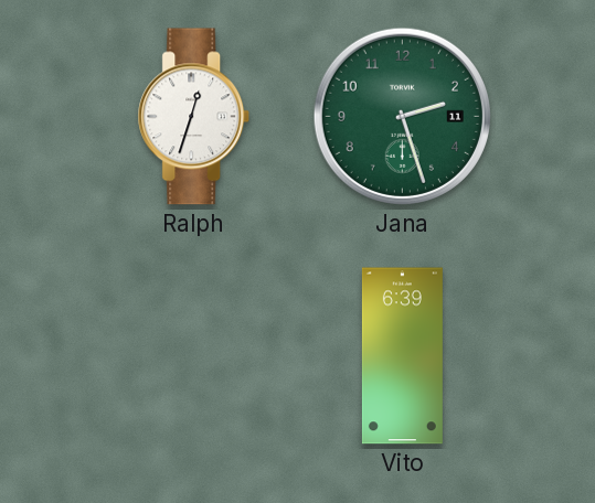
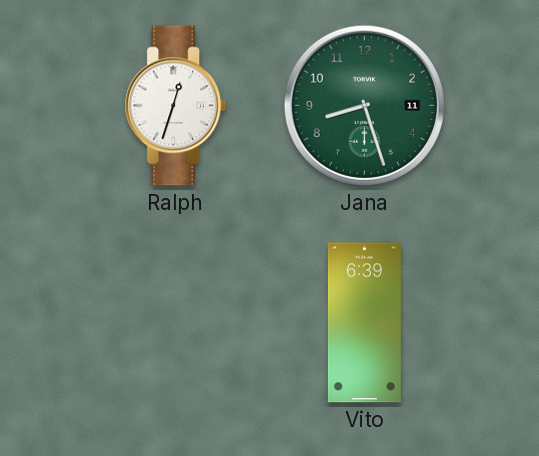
Jana: 2:27 -> 8:27 (364, 105)
